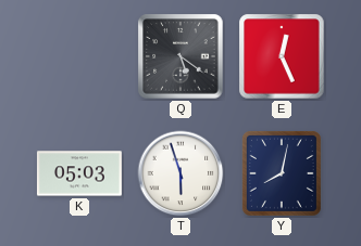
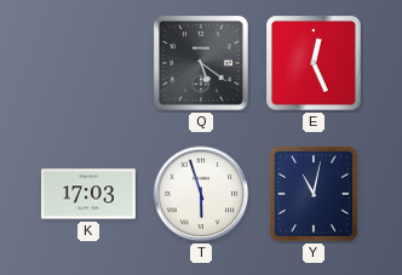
K: 05:03 -> 17:03 (88, 194)
Y: 8:02 -> 11:02 (314, 194)
